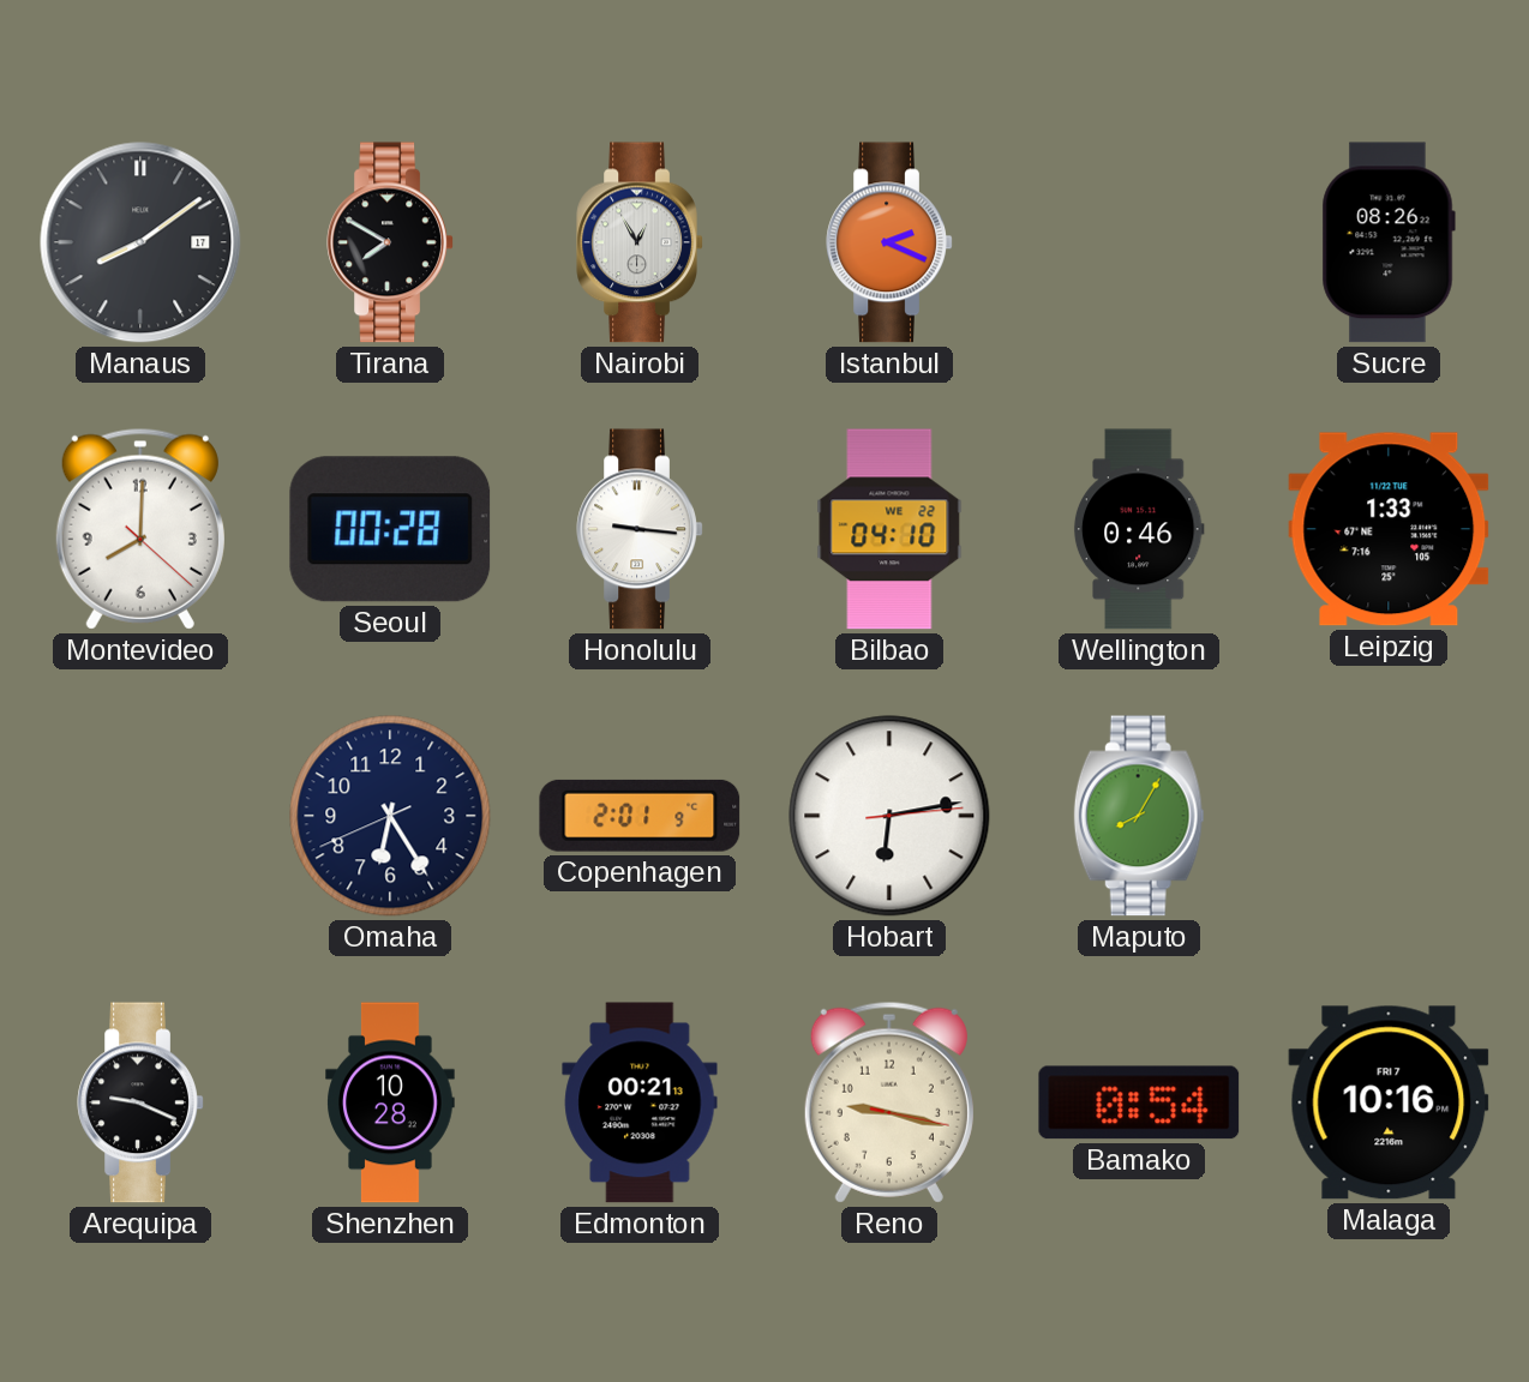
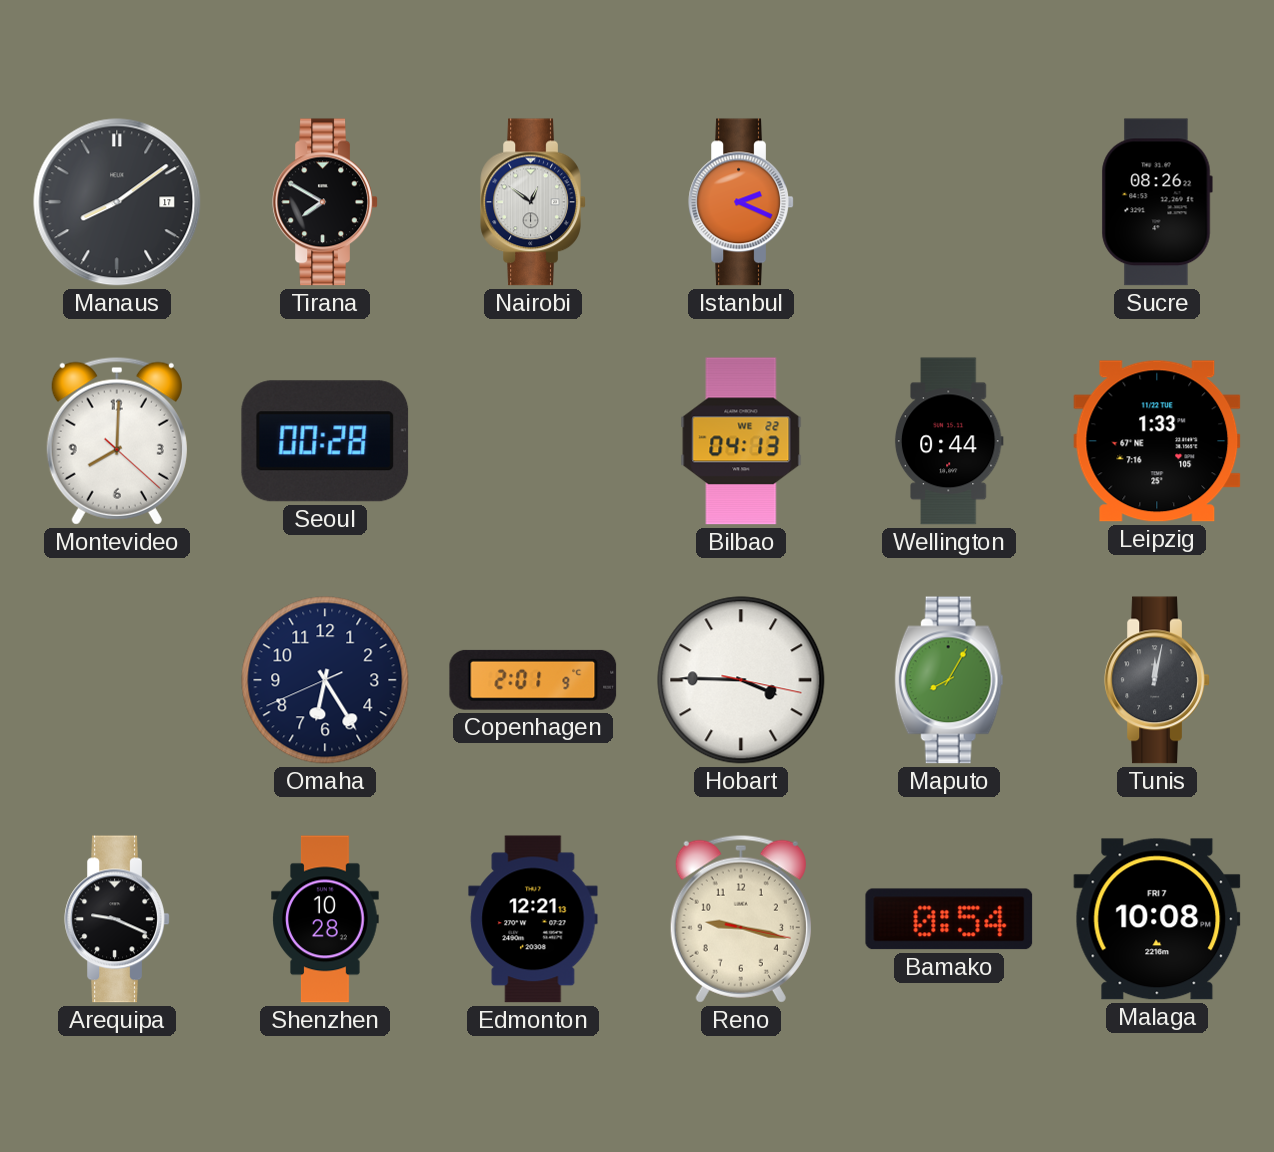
Nairobi: 12:55 -> 12:51 (533, 202)
Honolulu: 9:16 -> none (640, 529)
Bilbao: 04:10 -> 04:13 (741, 441)
Wellington: 0:46 -> 0:44 (949, 441)
Hobart: 6:13 -> 3:45 (741, 680)
Tunis: none -> 12:02 (1157, 680)
Edmonton: 00:21 -> 12:21 (533, 919)
Malaga: 10:16 -> 10:08 (1157, 919)
